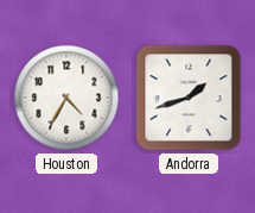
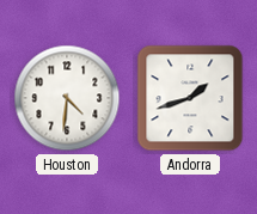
Houston: 4:35 -> 4:31 (67, 98)
